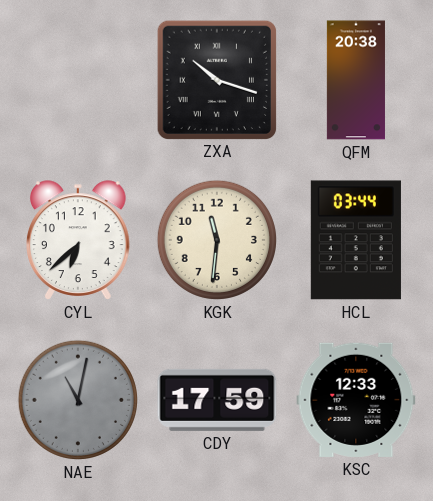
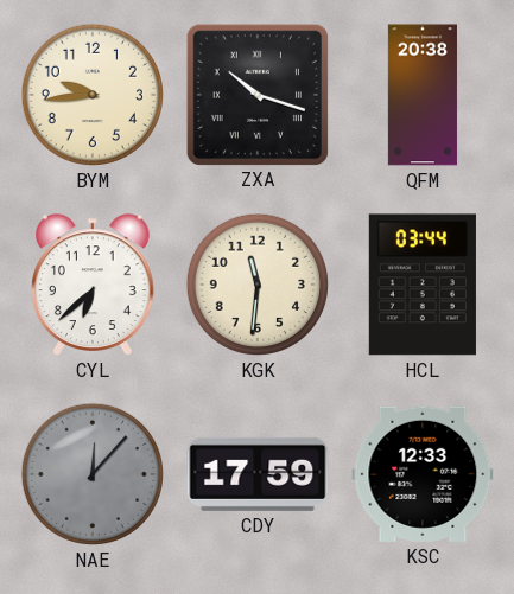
BYM: none -> 9:44 (93, 95)
NAE: 11:02 -> 12:07 (93, 474)
